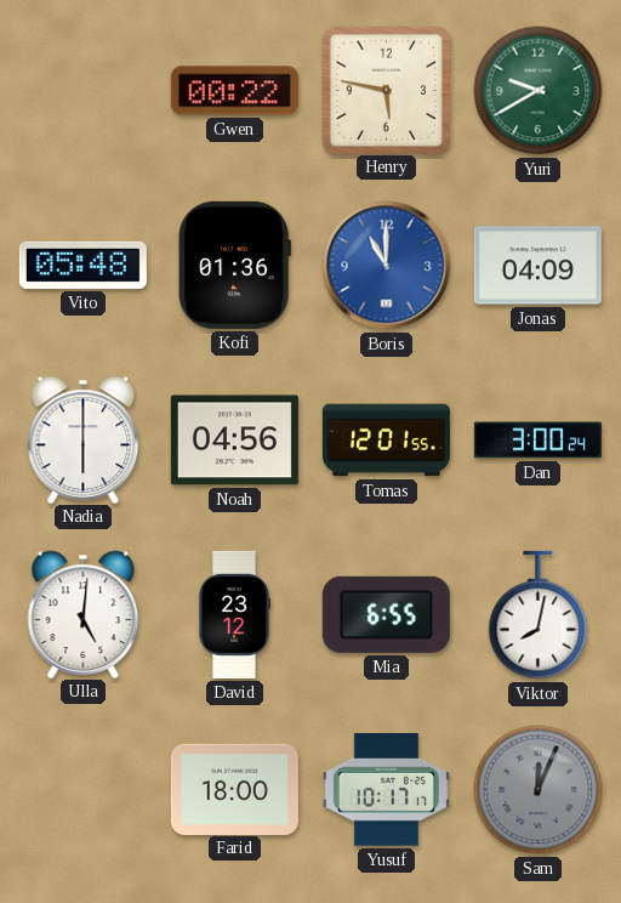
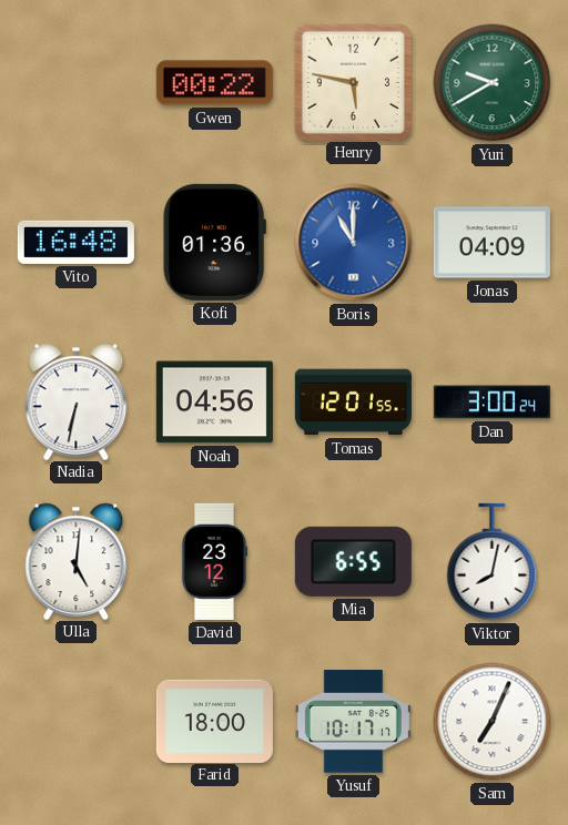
Vito: 05:48 -> 16:48 (75, 242)
Nadia: 6:00 -> 6:32 (77, 401)
Sam: 12:04 -> 7:04 (493, 722)
Sam dial: grey -> white (493, 722)
